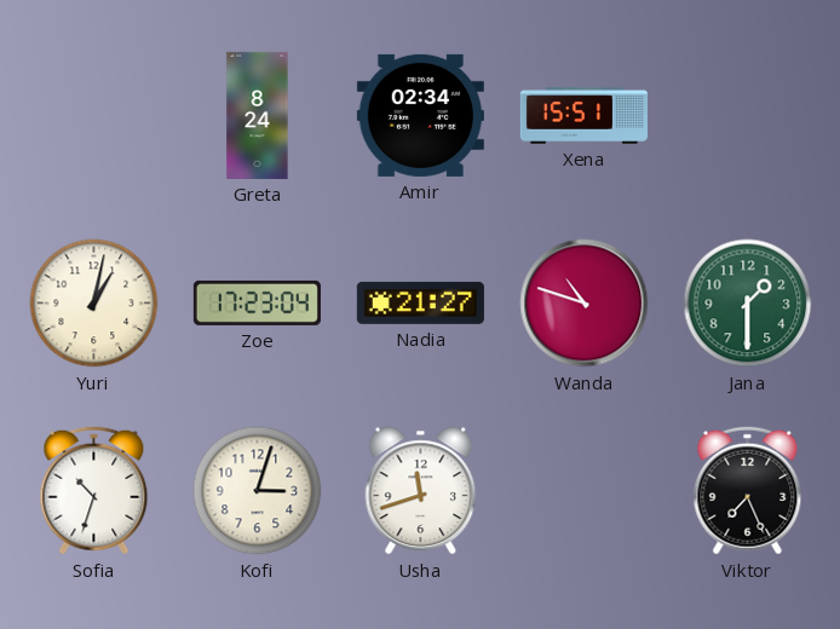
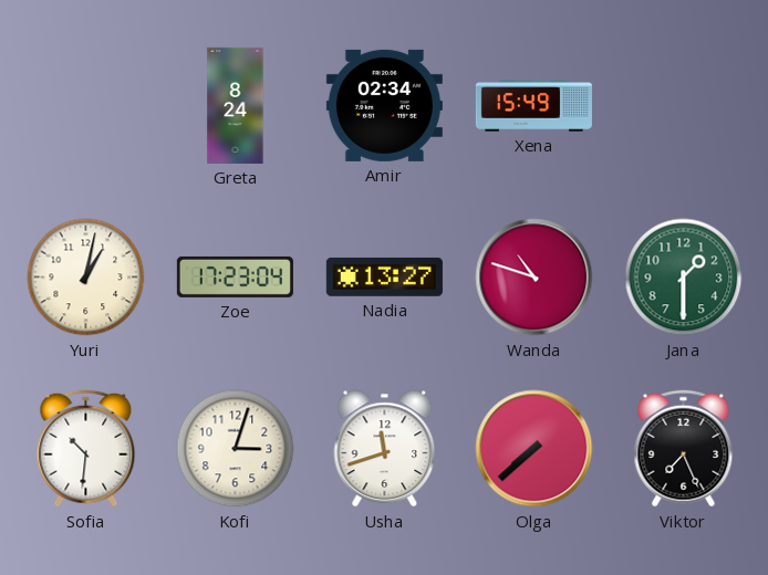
Xena: 15:51 -> 15:49 (533, 106)
Nadia: 21:27 -> 13:27 (384, 276)
Sofia: 10:33 -> 10:31 (86, 449)
Olga: none -> 7:38 (535, 449)
